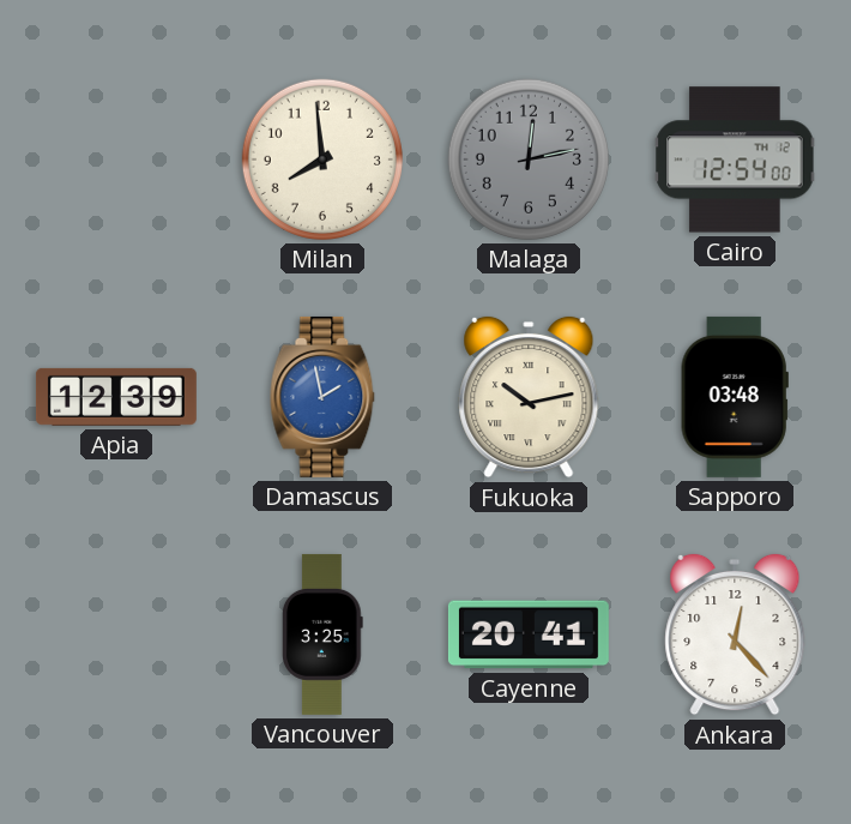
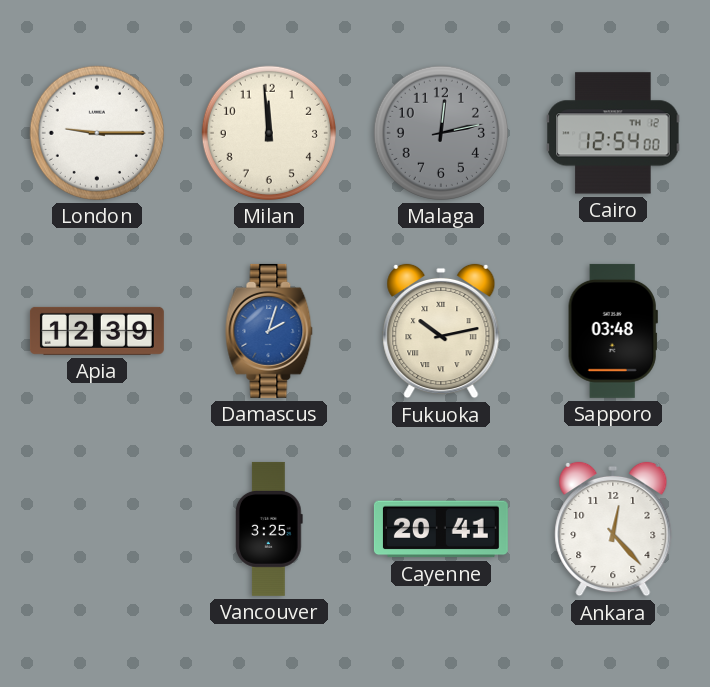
London: none -> 9:15 (97, 133)
Milan: 7:59 -> 11:59 (269, 133)
Damascus: 1:58 -> 2:03 (269, 331)
